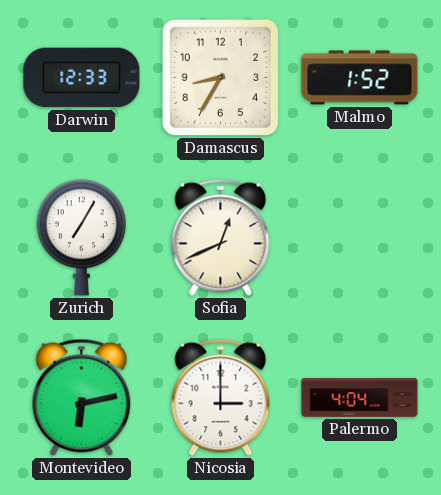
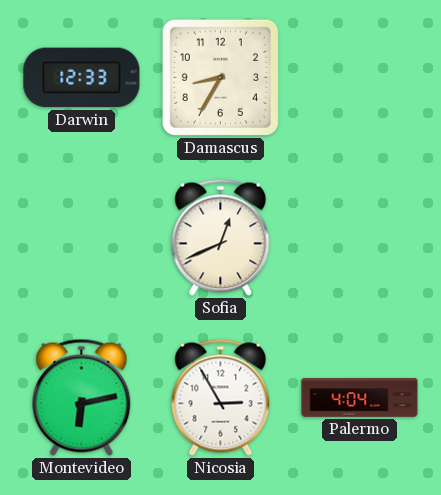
Malmo: 1:52 -> none (360, 78)
Zurich: 7:05 -> none (81, 238)
Nicosia: 3:00 -> 2:55 (221, 397)
